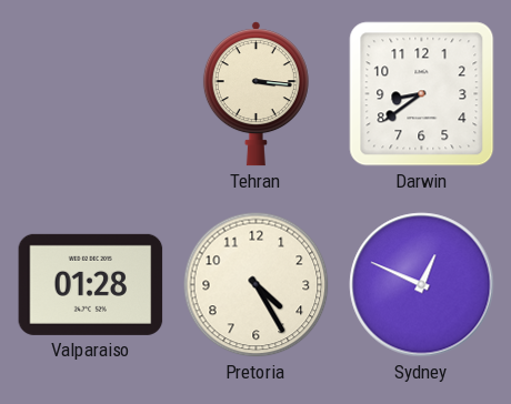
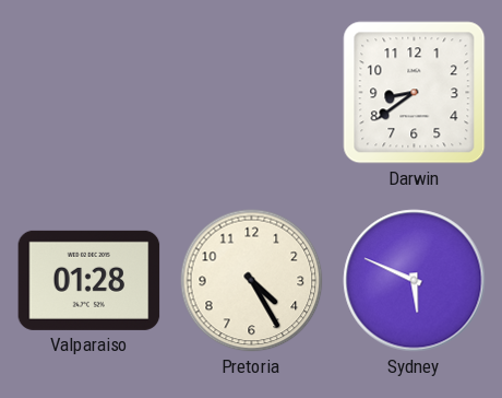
Tehran: 3:16 -> none (255, 94)
Sydney: 12:49 -> 5:49 (415, 281)
